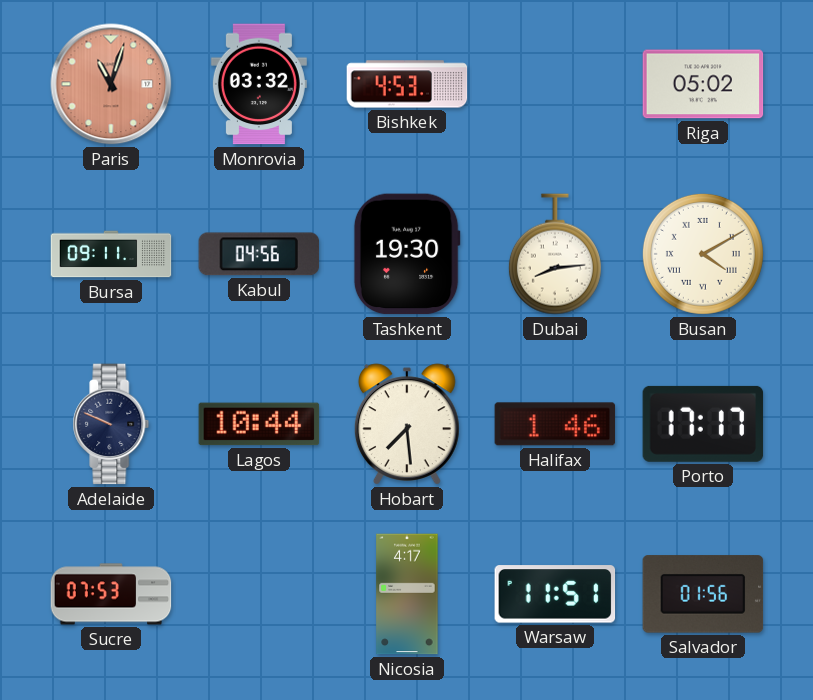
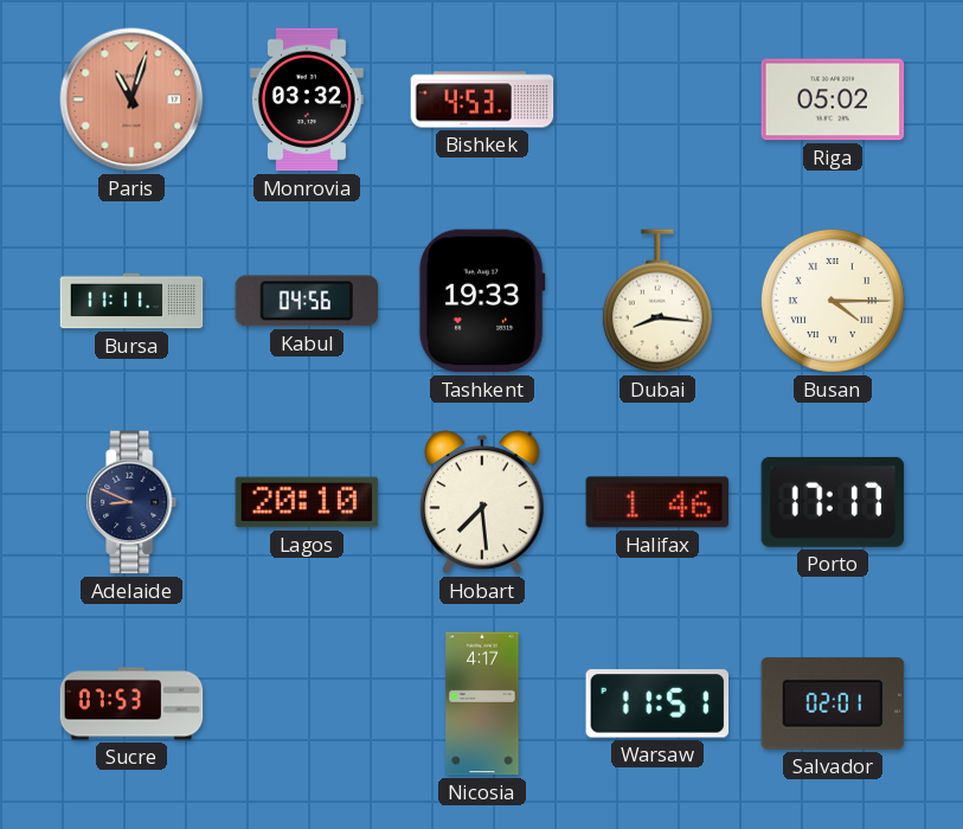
Bursa: 09:11 -> 11:11 (131, 301)
Tashkent: 19:30 -> 19:33 (482, 301)
Dubai: 8:14 -> 8:16 (657, 301)
Busan: 4:10 -> 4:15 (833, 301)
Adelaide: 9:49 -> 8:49 (131, 502)
Lagos: 10:44 -> 20:10 (307, 502)
Salvador: 01:56 -> 02:01 (833, 703)
